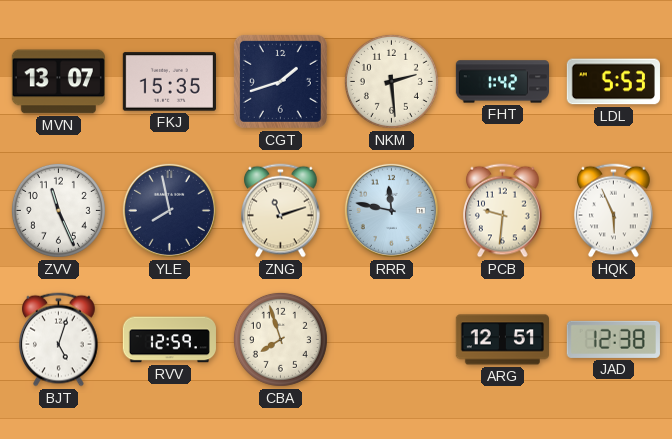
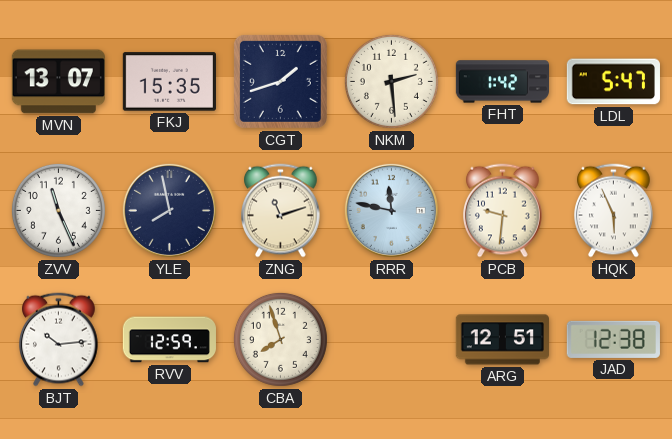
LDL: 5:53 -> 5:47 (613, 82)
BJT: 5:03 -> 10:14 (59, 340)
